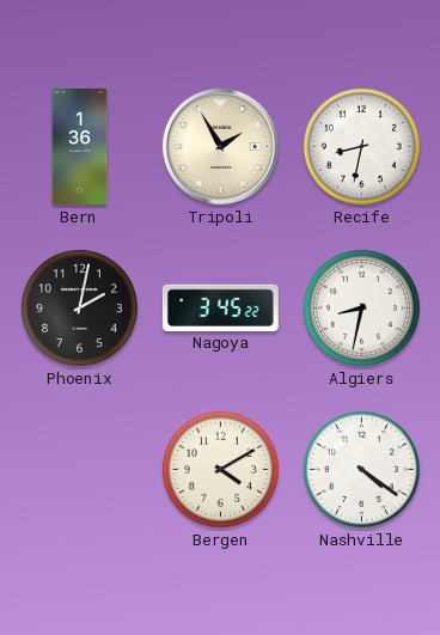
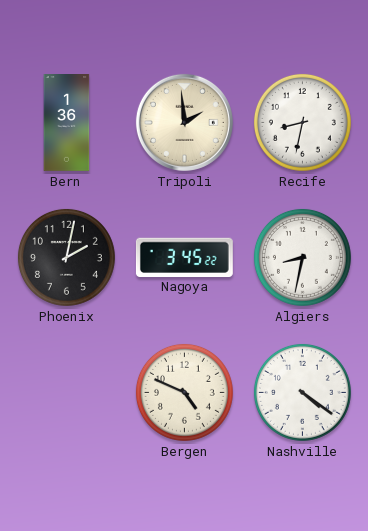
Tripoli: 1:55 -> 1:59 (184, 122)
Bergen: 4:10 -> 4:49 (184, 392)
